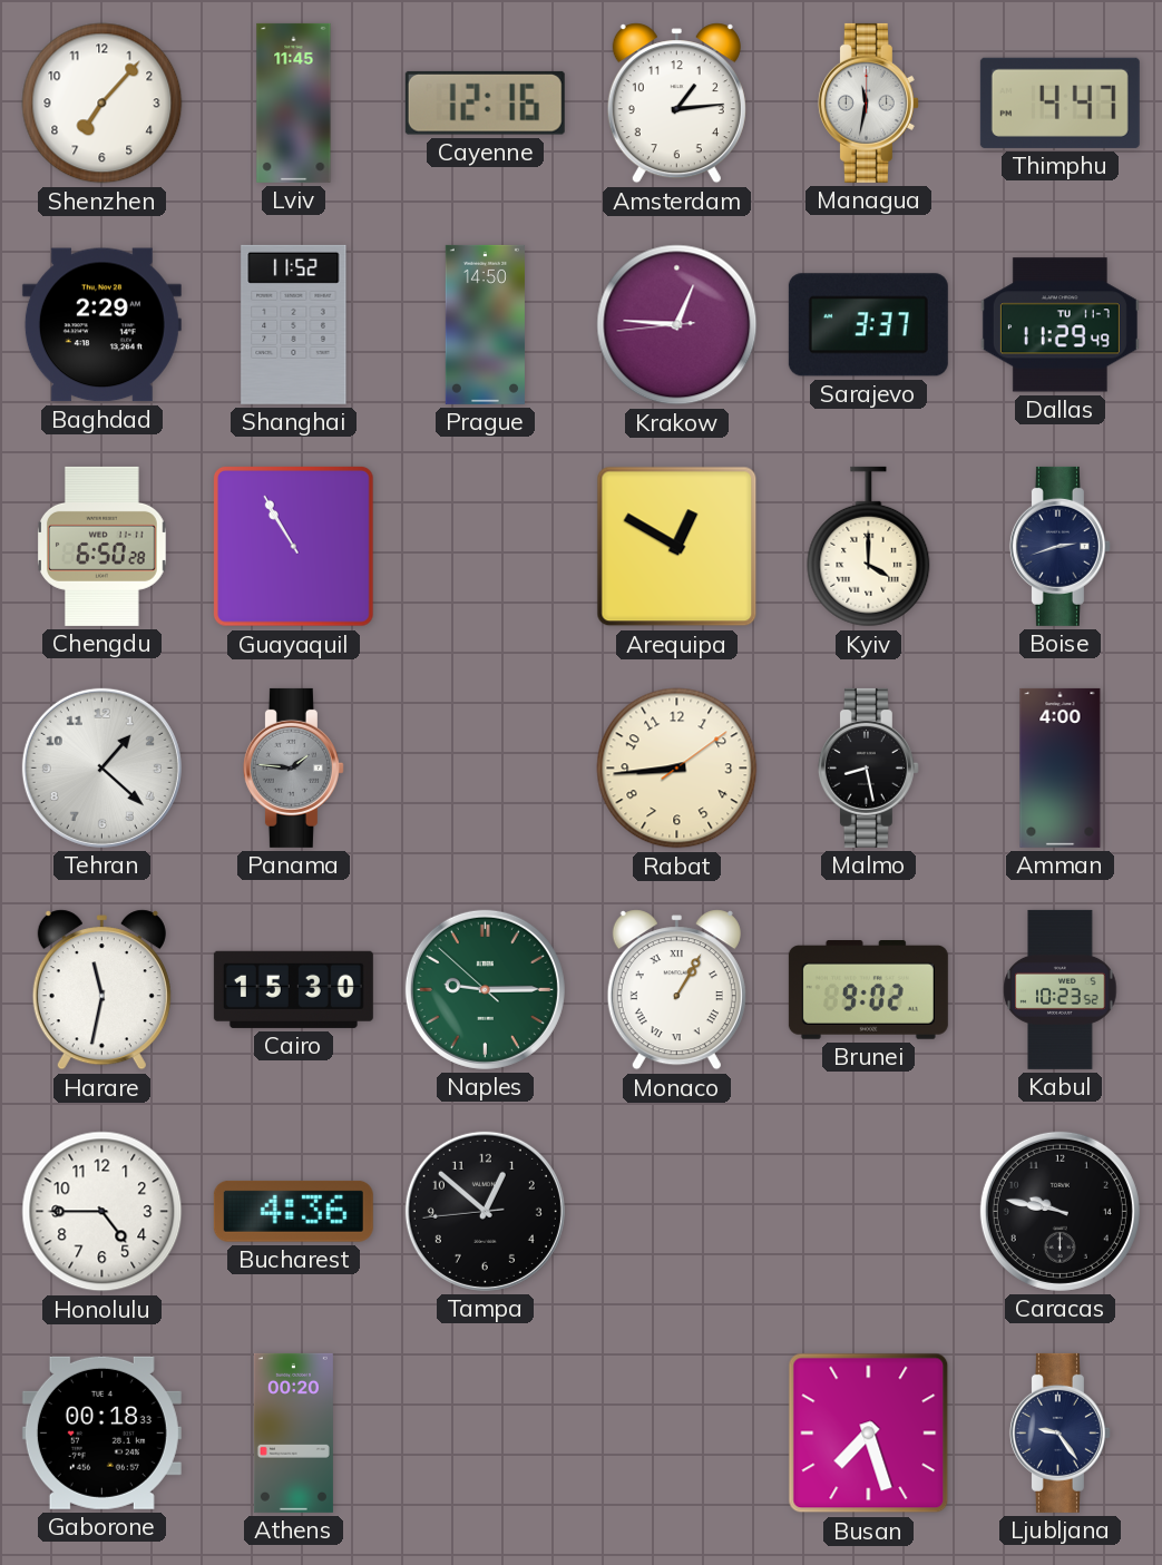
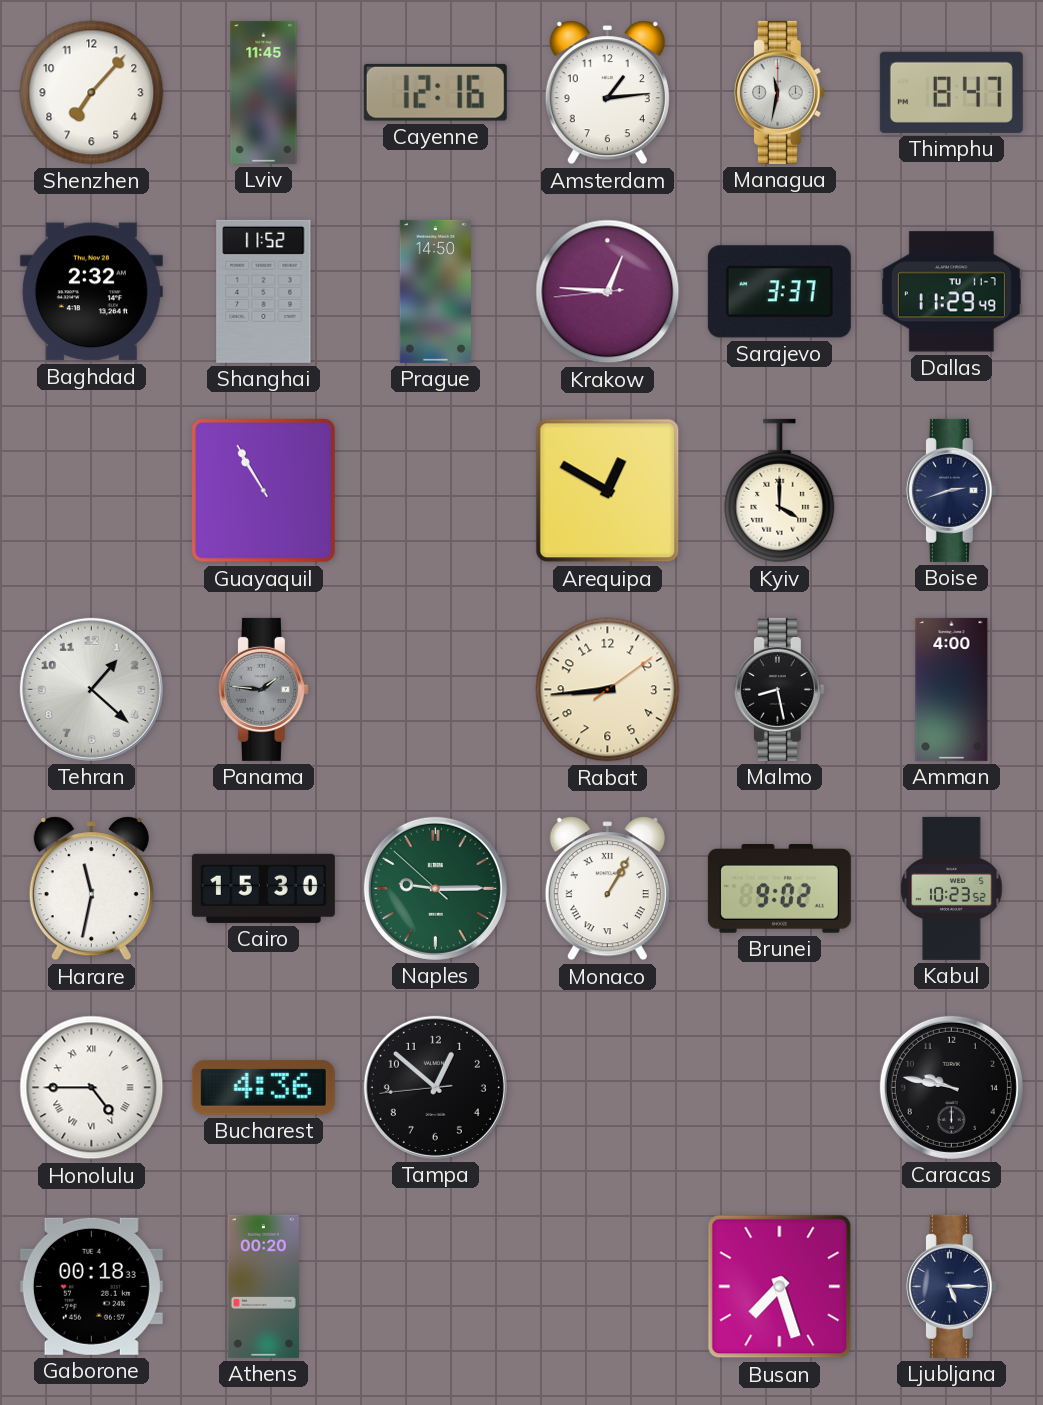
Thimphu: 4:47 -> 8:47 (951, 92)
Baghdad: 2:29 -> 2:32 (91, 292)
Chengdu: 6:50 -> none (102, 546)
Honolulu numerals: Arabic -> Roman (92, 1088)
Ljubljana: 9:24 -> 5:15 (951, 1286)
